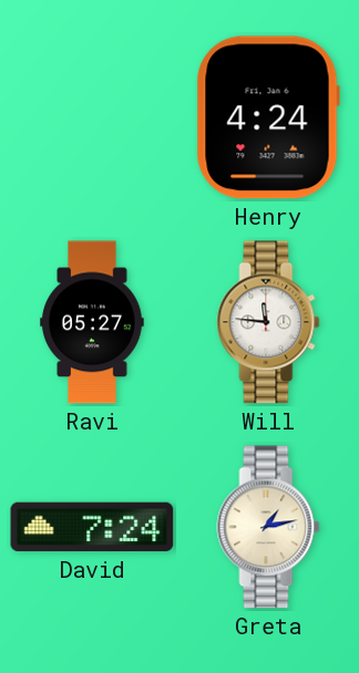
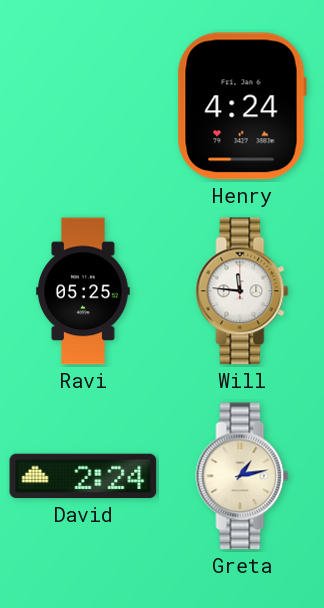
Ravi: 05:27 -> 05:25 (83, 291)
David: 7:24 -> 2:24 (83, 476)
